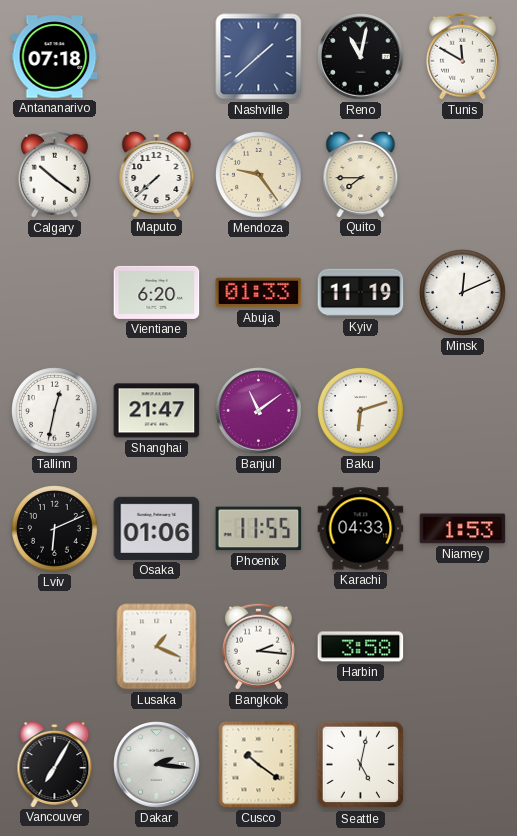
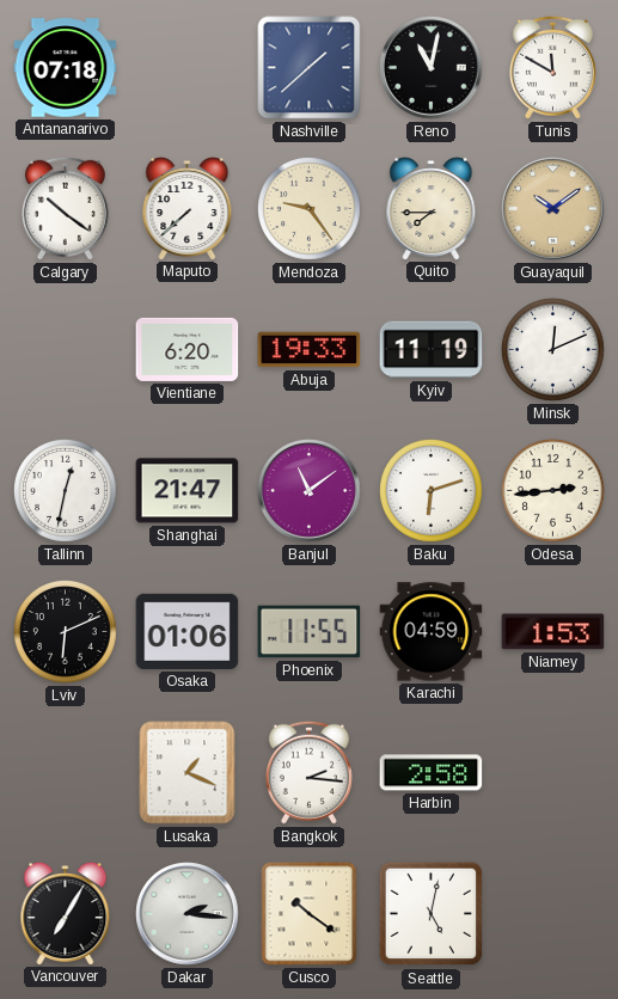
Guayaquil: none -> 10:09 (553, 209)
Abuja: 01:33 -> 19:33 (310, 350)
Odesa: none -> 2:44 (553, 491)
Karachi: 04:33 -> 04:59 (432, 632)
Harbin: 3:58 -> 2:58 (432, 773)
